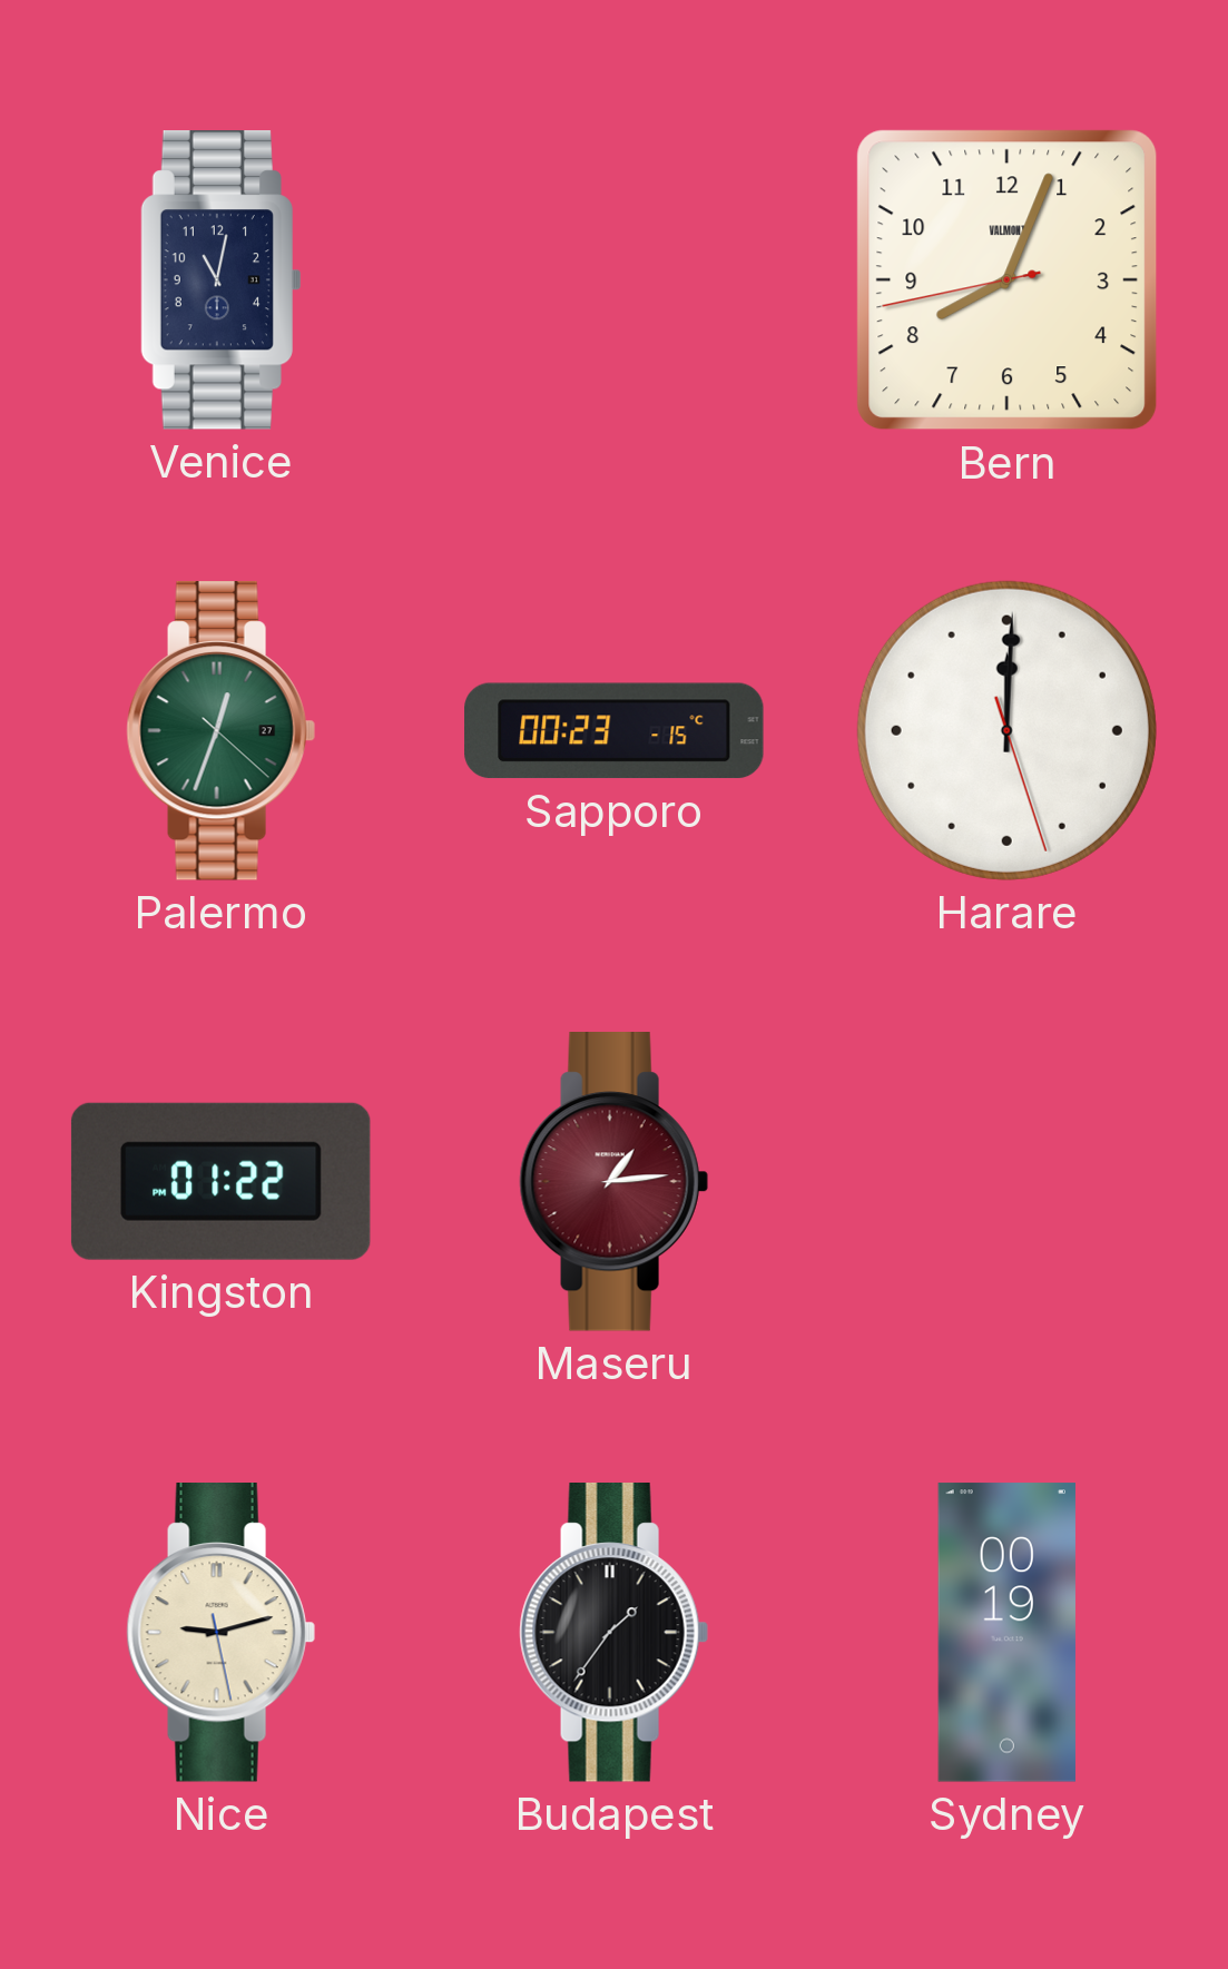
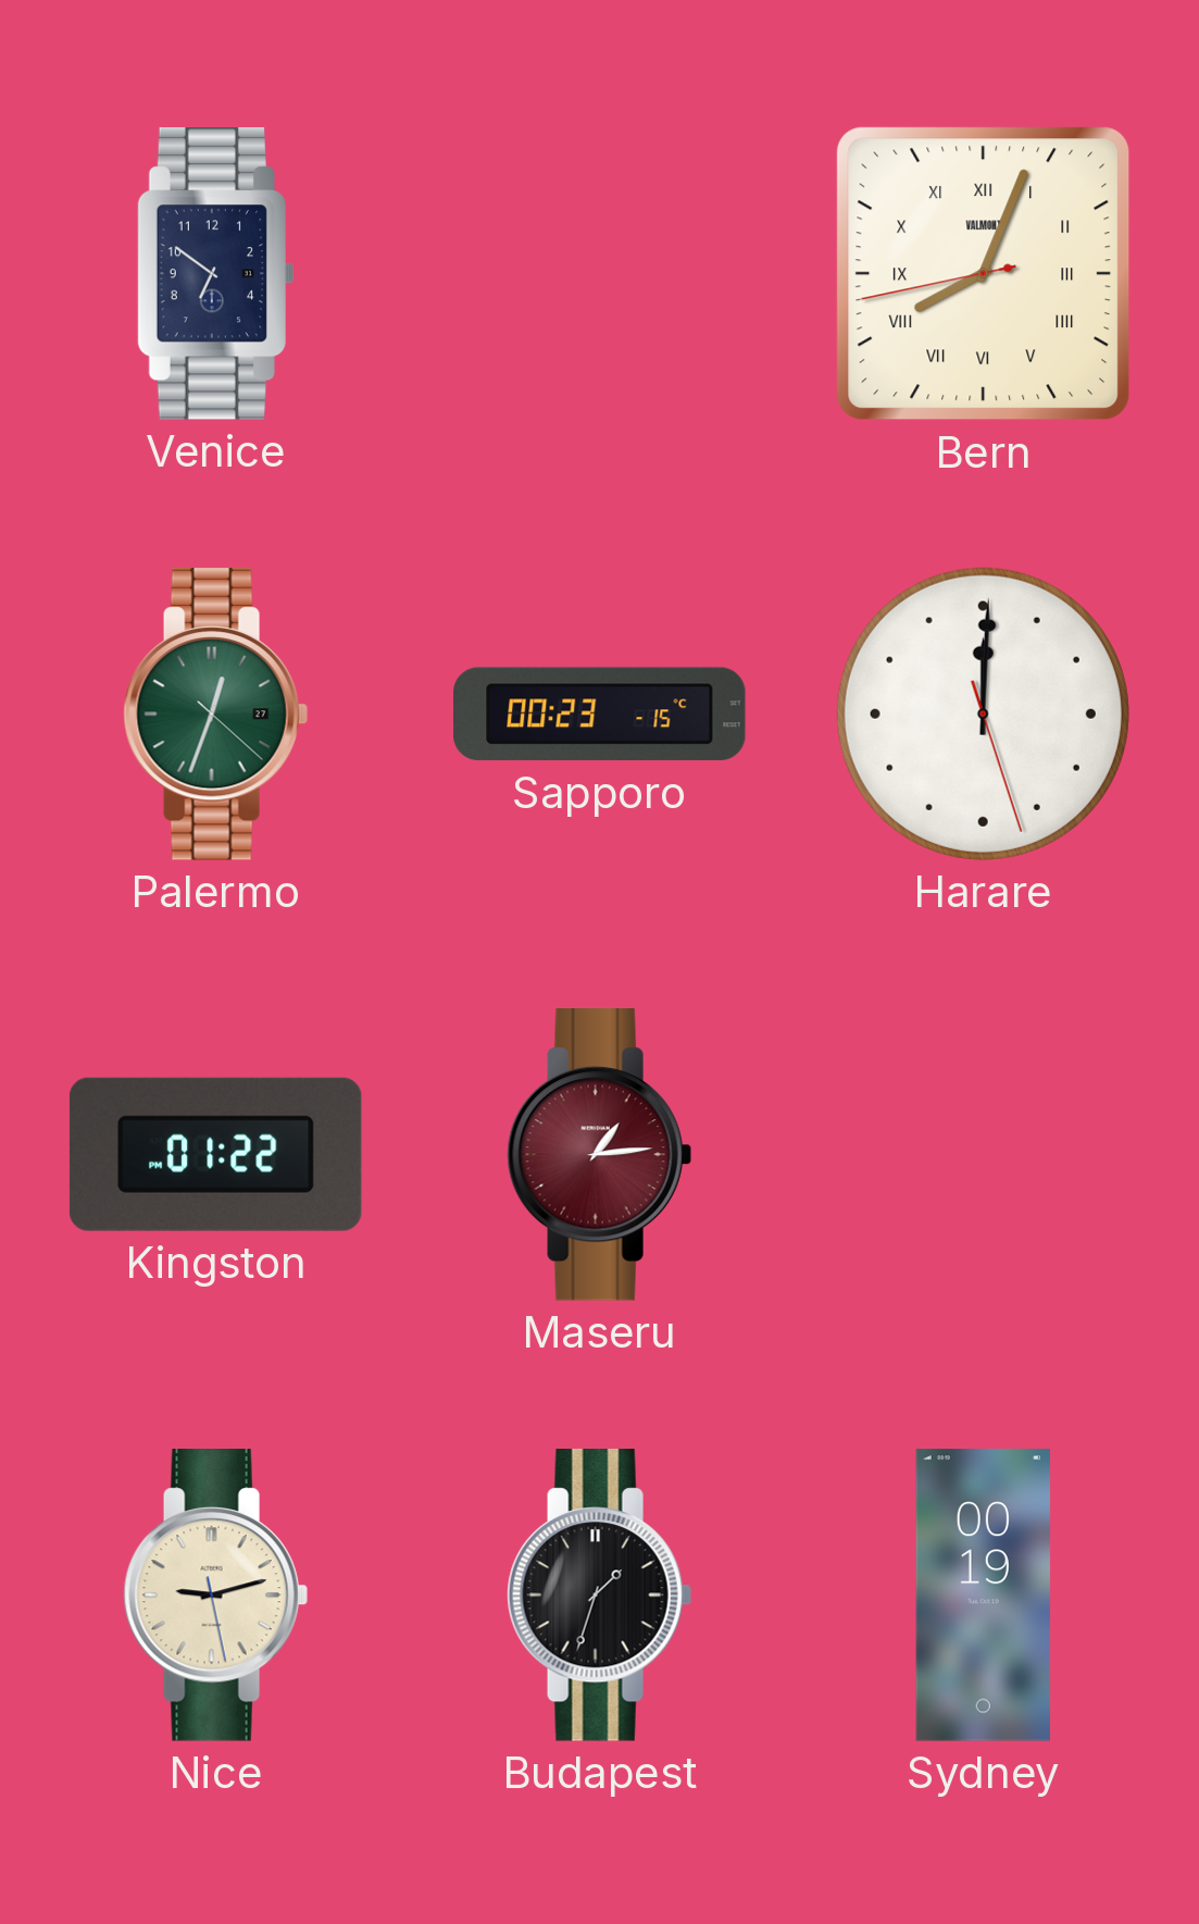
Venice: 11:02 -> 6:51 (215, 274)
Bern numerals: Arabic -> Roman (984, 274)
Budapest: 1:36 -> 1:33 (599, 1596)
